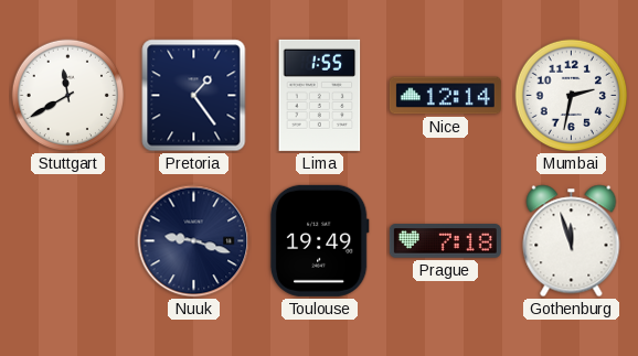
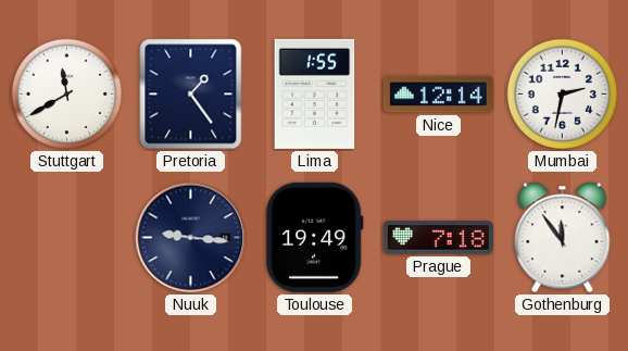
Nuuk: 9:18 -> 9:16 (191, 238)
Gothenburg: 11:57 -> 11:54 (563, 238)
